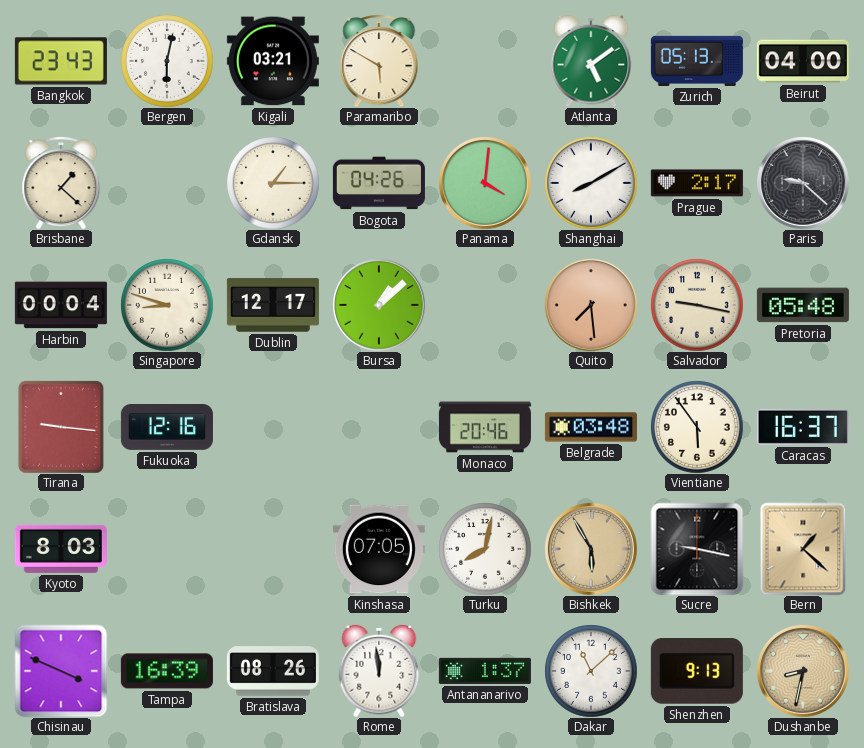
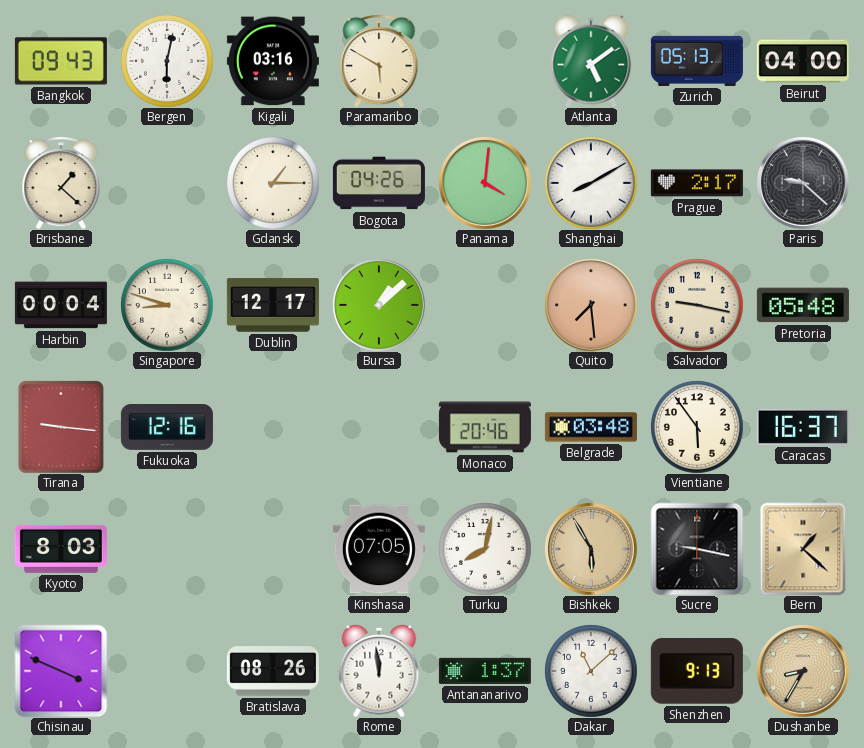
Bangkok: 23:43 -> 09:43 (61, 61)
Kigali: 03:21 -> 03:16 (273, 61)
Tampa: 16:39 -> none (167, 671)
Dushanbe: 8:32 -> 8:35 (803, 671)
